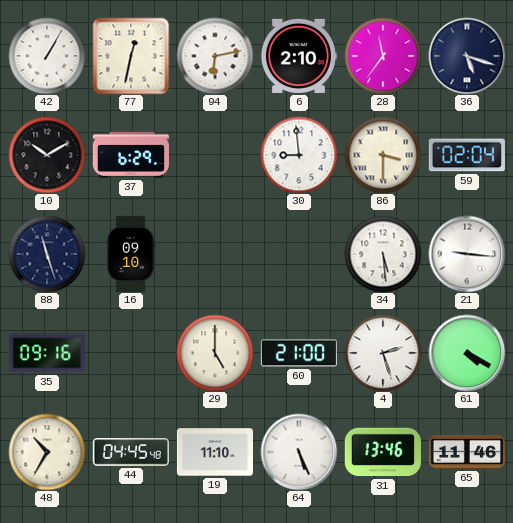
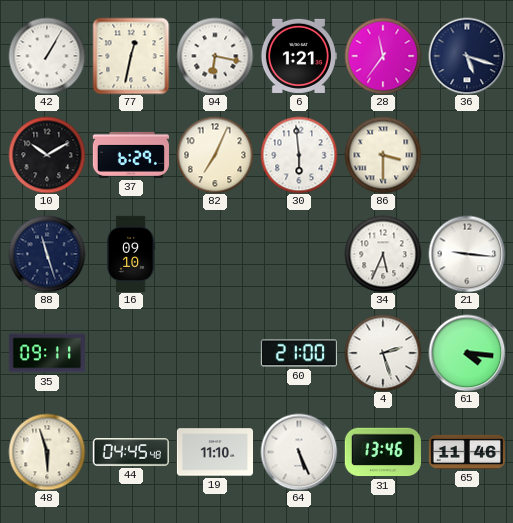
94: 6:13 -> 6:17 (215, 56)
6: 2:10 -> 1:21 (299, 56)
82: none -> 7:04 (215, 155)
30: 8:59 -> 5:59 (299, 155)
59: 02:04 -> none (467, 155)
34: 5:29 -> 5:34 (383, 254)
35: 09:16 -> 09:11 (47, 353)
29: 5:00 -> none (215, 353)
61: 4:20 -> 4:16 (467, 353)
48: 10:35 -> 5:57 (47, 452)
